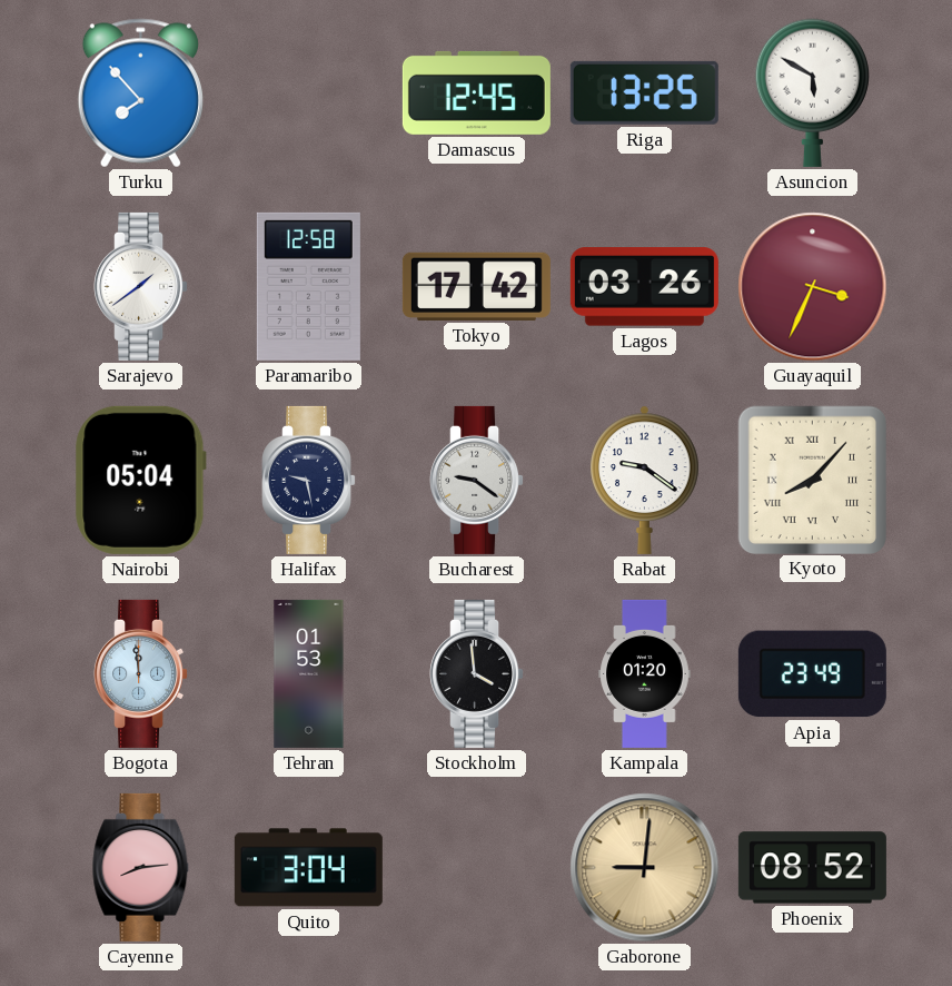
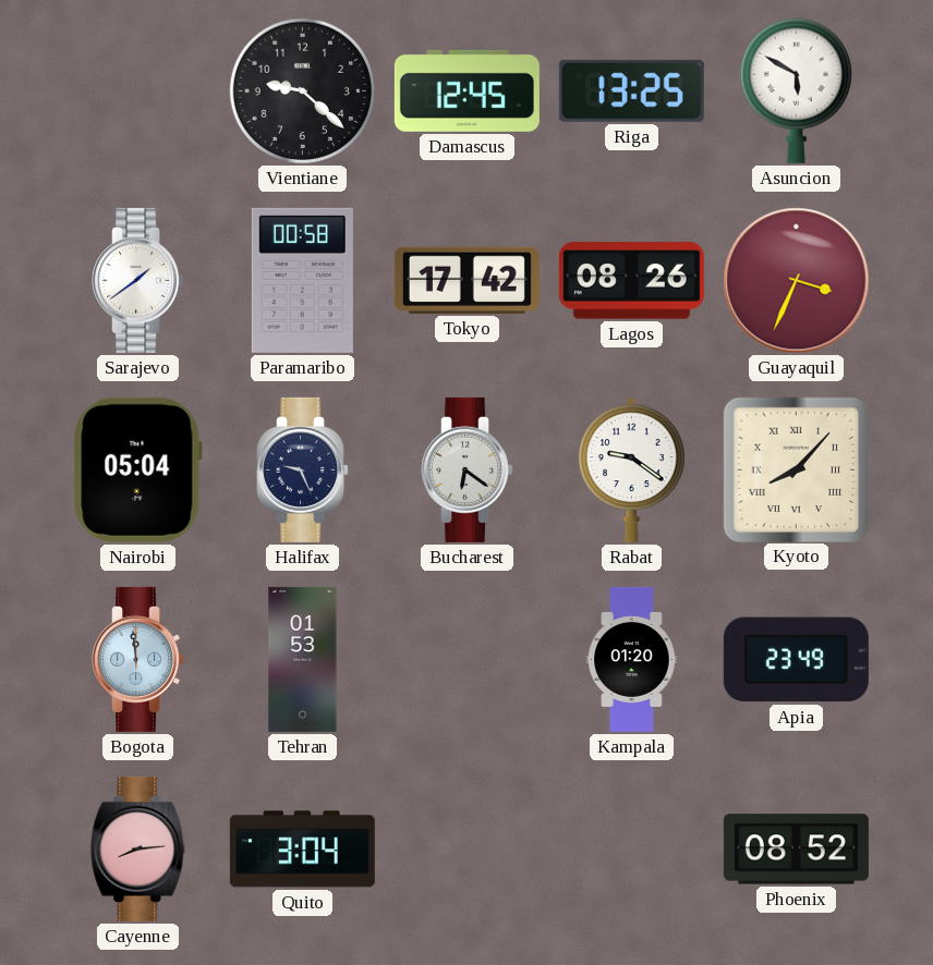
Turku: 7:53 -> none (140, 93)
Vientiane: none -> 9:22 (302, 90)
Paramaribo: 12:58 -> 00:58 (302, 280)
Lagos: 03:26 -> 08:26 (631, 281)
Halifax: 9:28 -> 9:26 (303, 469)
Bucharest: 9:21 -> 6:21 (468, 469)
Stockholm: 3:59 -> none (477, 673)
Gaborone: 9:01 -> none (645, 868)
